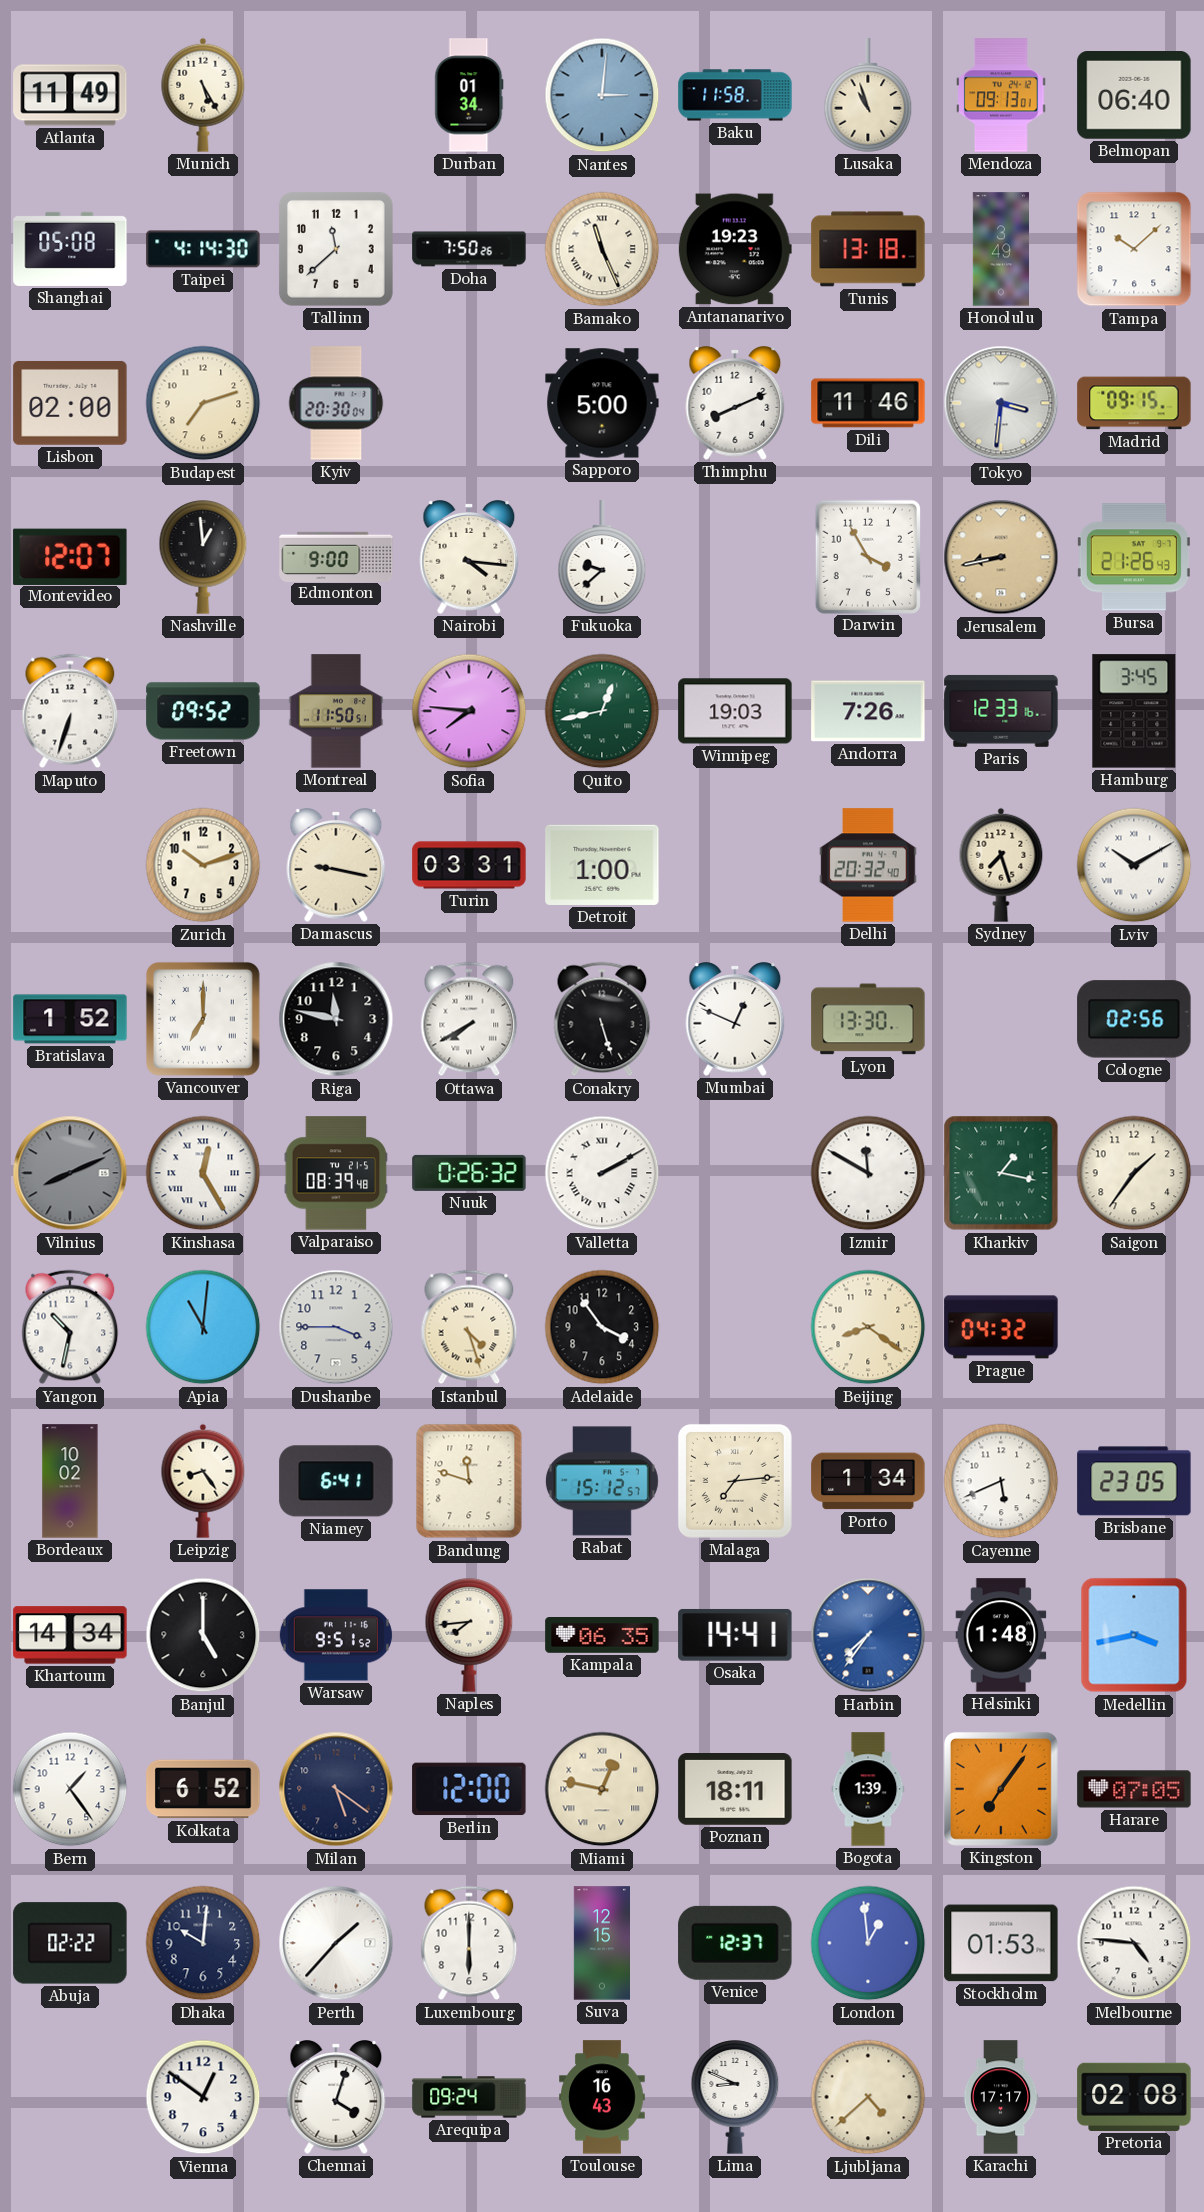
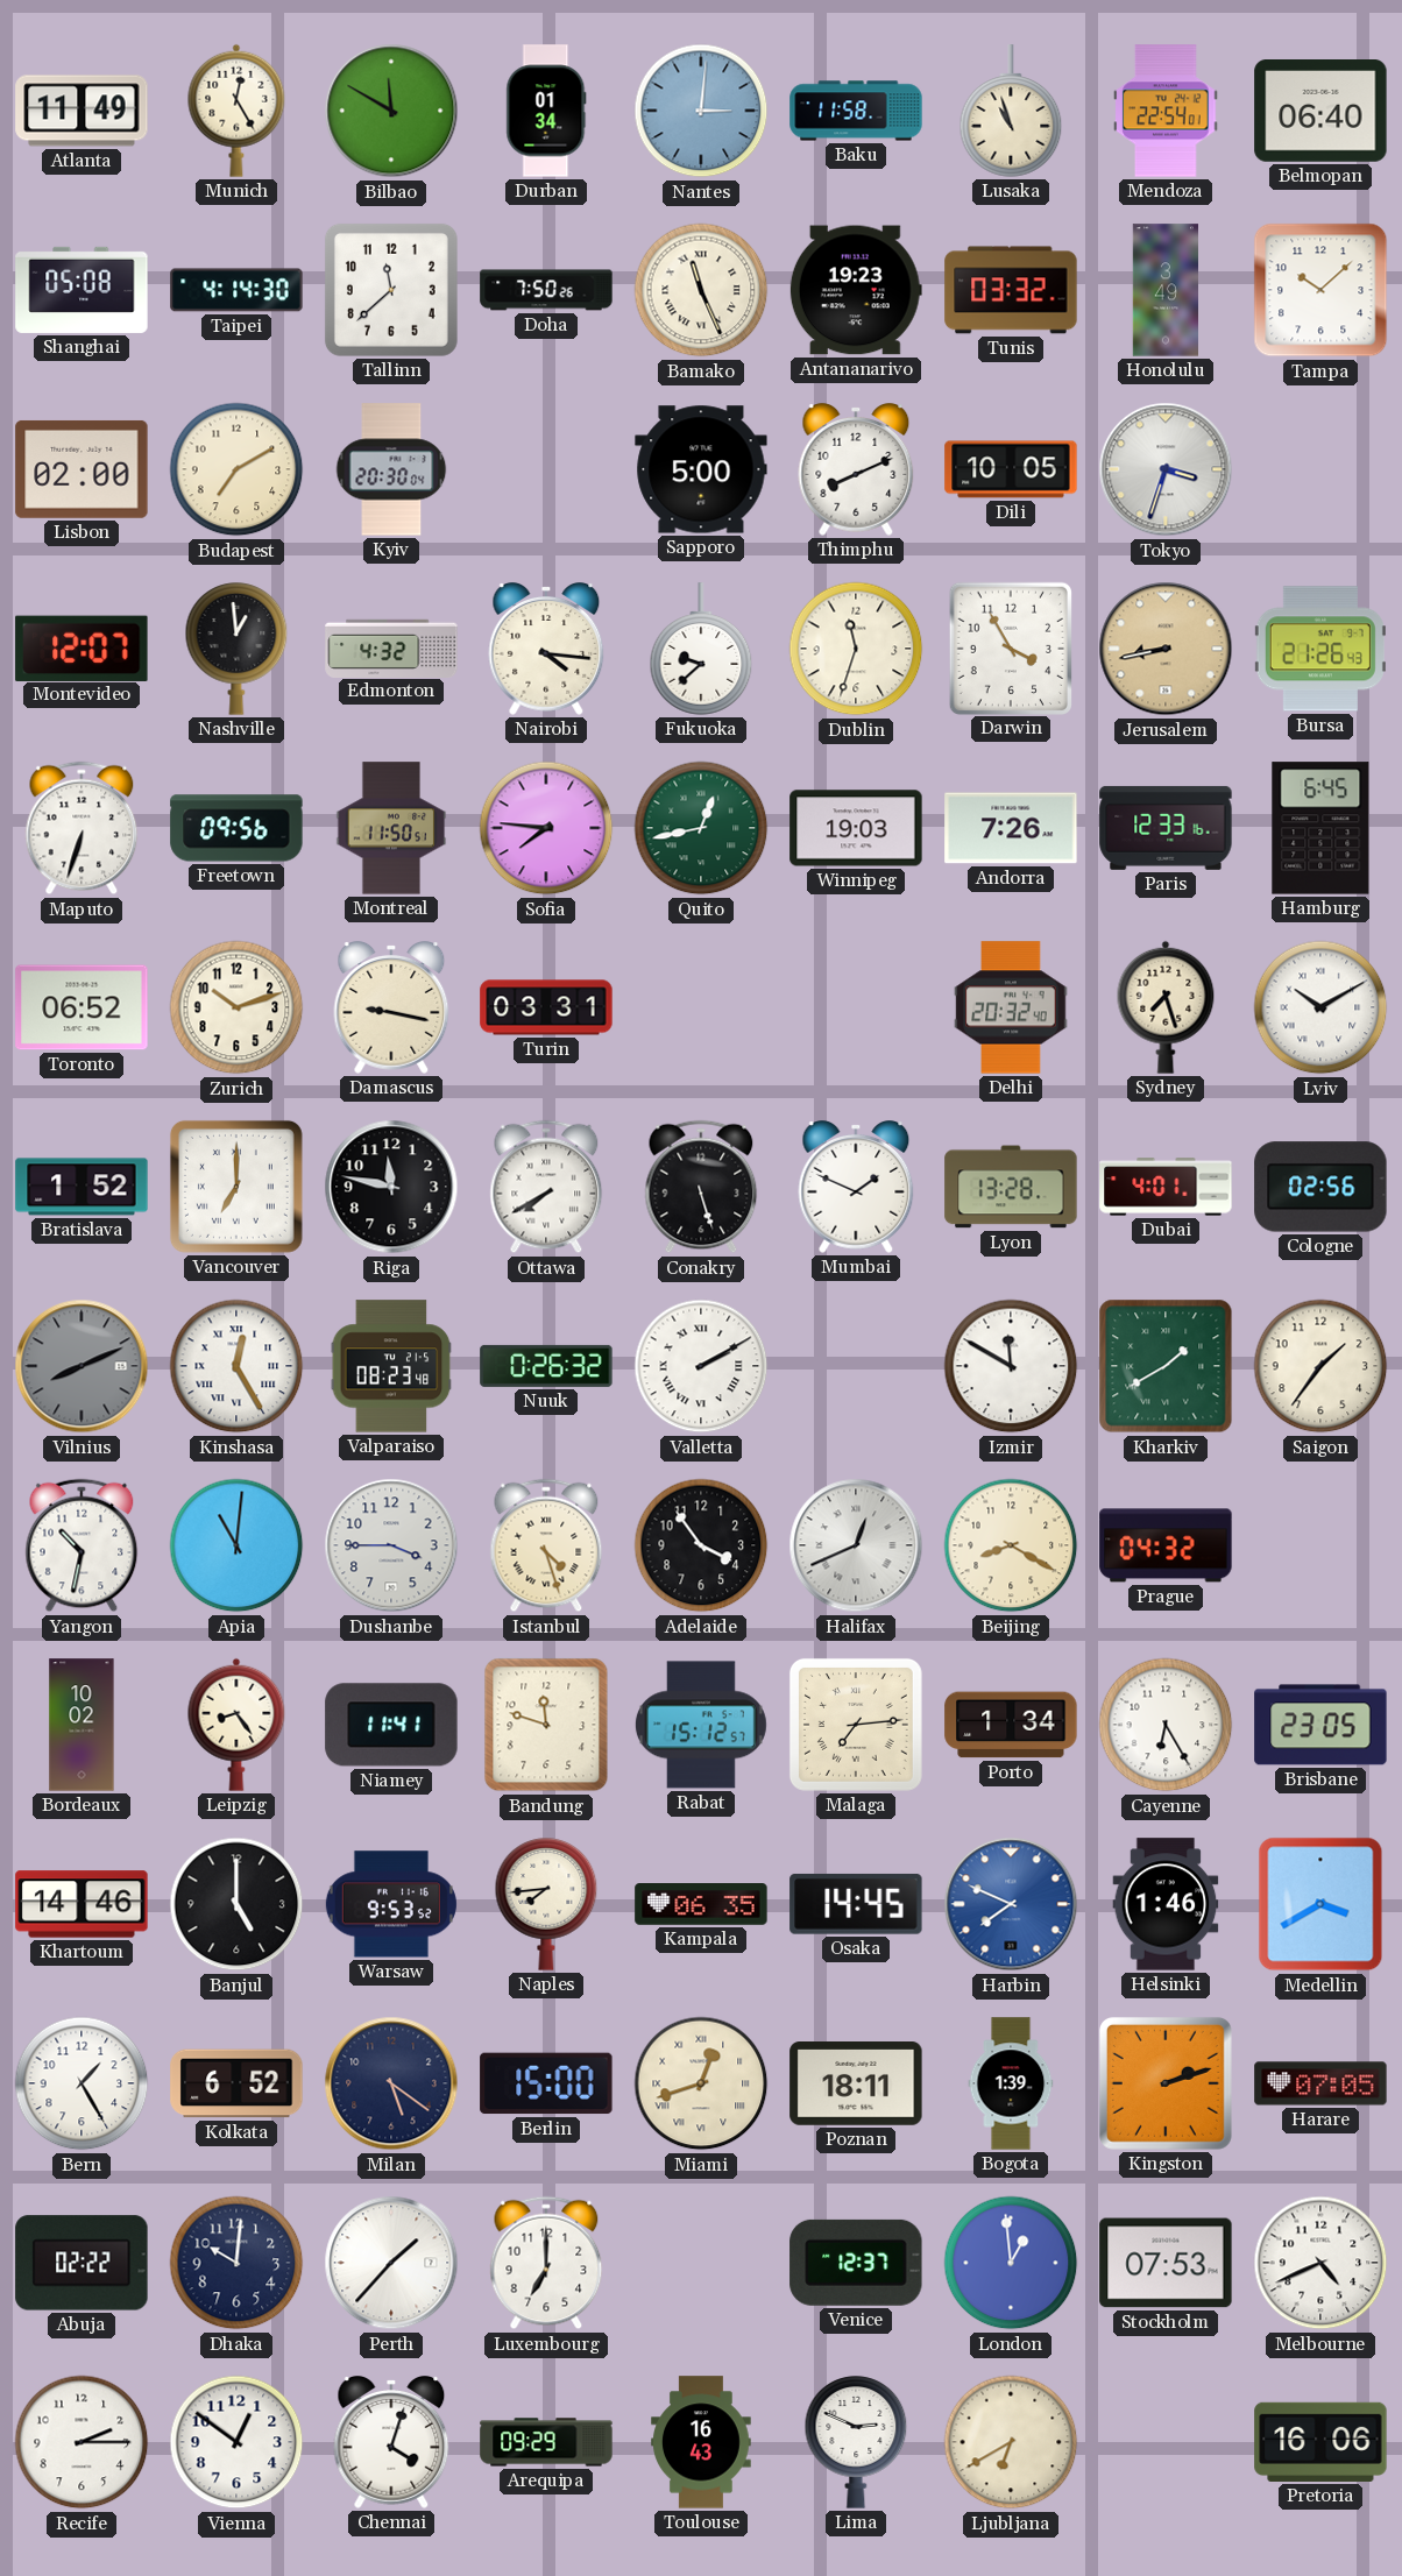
Munich: 5:25 -> 12:25 (236, 111)
Bilbao: none -> 11:50 (391, 111)
Mendoza: 09:13 -> 22:54 (1166, 111)
Tunis: 13:18 -> 03:32 (1011, 290)
Budapest: 7:12 -> 7:10 (236, 469)
Dili: 11:46 -> 10:05 (1011, 469)
Tokyo: 3:31 -> 3:33 (1166, 469)
Madrid: 09:15 -> none (1134, 403)
Edmonton: 9:00 -> 4:32 (391, 647)
Dublin: none -> 11:33 (856, 649)
Freetown: 09:52 -> 09:56 (236, 828)
Hamburg: 3:45 -> 6:45 (1320, 828)
Toronto: none -> 06:52 (82, 1007)
Detroit: 1:00 -> none (602, 865)
Mumbai: 12:49 -> 1:49 (856, 1188)
Lyon: 13:30 -> 13:28 (1011, 1187)
Dubai: none -> 4:01 (1166, 1187)
Valparaiso: 08:39 -> 08:23 (391, 1366)
Kharkiv: 1:17 -> 1:40 (1166, 1366)
Halifax: none -> 12:41 (856, 1545)
Beijing: 8:21 -> 8:20 (1011, 1545)
Niamey: 6:41 -> 11:41 (391, 1725)
Cayenne: 5:41 -> 6:25 (1166, 1725)
Khartoum: 14:34 -> 14:46 (82, 1904)
Warsaw: 9:51 -> 9:53 (391, 1904)
Osaka: 14:41 -> 14:45 (856, 1904)
Harbin: 7:36 -> 7:49 (1011, 1904)
Helsinki: 1:48 -> 1:46 (1166, 1904)
Medellin: 3:43 -> 3:40 (1320, 1904)
Bern: 1:24 -> 1:25 (82, 2083)
Berlin: 12:00 -> 15:00 (546, 2083)
Miami: 12:47 -> 12:42 (701, 2083)
Kingston: 7:06 -> 2:12 (1166, 2083)
Luxembourg: 6:00 -> 7:00 (546, 2263)
Suva: 12:15 -> none (601, 1943)
Stockholm: 01:53 -> 07:53 (1166, 2263)
Melbourne: 4:46 -> 4:41 (1320, 2263)
Recife: none -> 2:15 (82, 2442)
Arequipa: 09:24 -> 09:29 (546, 2442)
Lima: 8:49 -> 2:49 (856, 2442)
Ljubljana: 4:38 -> 6:40 (1011, 2442)
Karachi: 17:17 -> none (1001, 2097)
Pretoria: 02:08 -> 16:06 (1320, 2442)
